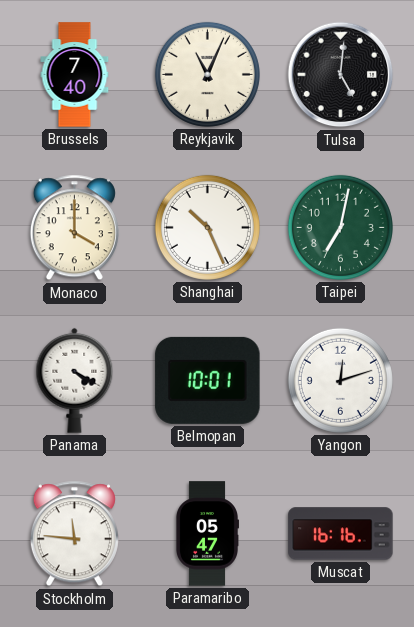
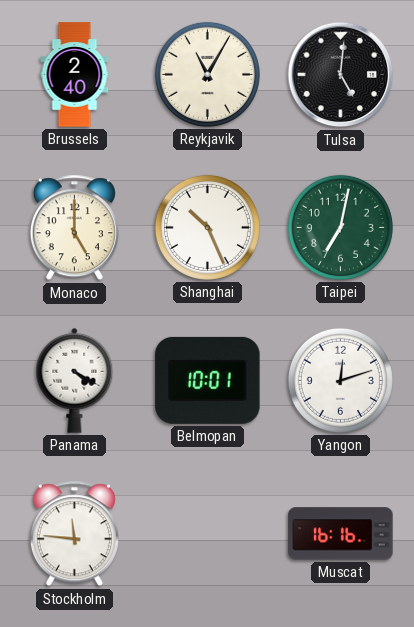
Brussels: 7:40 -> 2:40 (75, 75)
Reykjavik: 11:04 -> 11:05 (207, 74)
Monaco: 4:00 -> 5:00 (74, 228)
Paramaribo: 05:47 -> none (206, 534)
